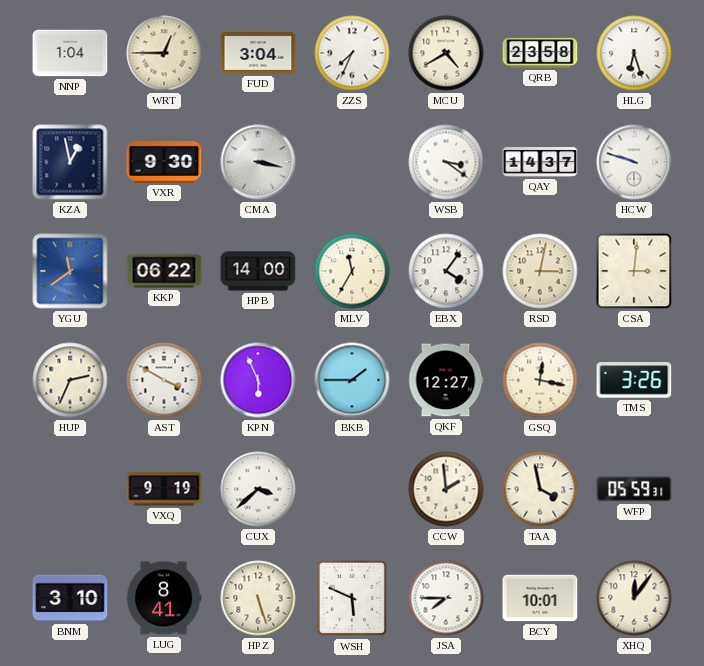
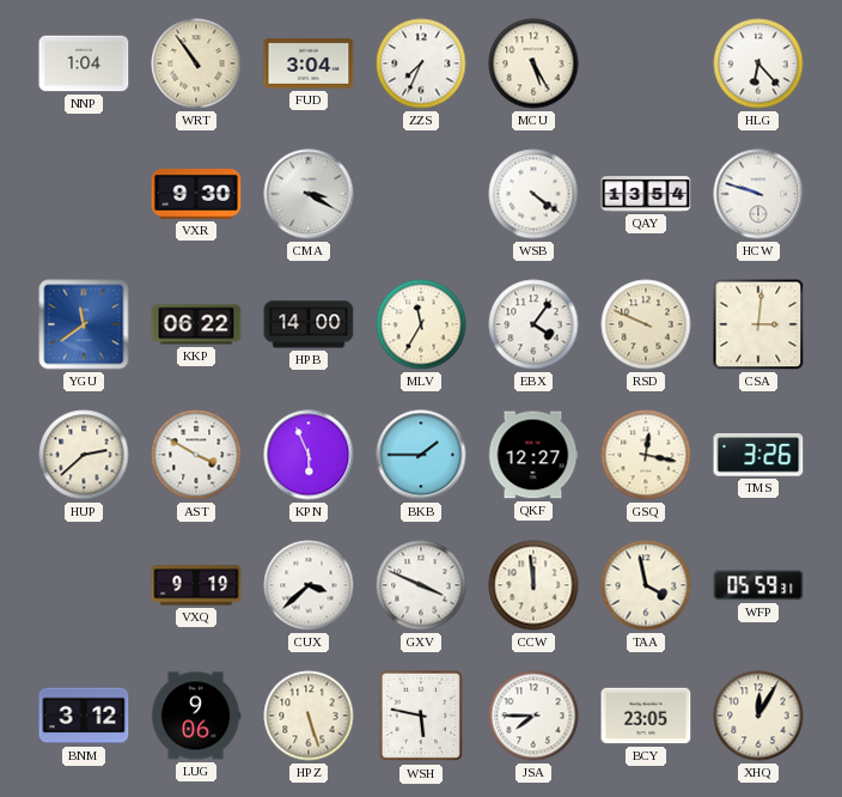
WRT: 12:45 -> 10:54 (196, 63)
MCU: 4:40 -> 5:25 (533, 63)
QRB: 23:58 -> none (540, 53)
HLG: 6:27 -> 6:23 (758, 63)
KZA: 12:58 -> none (70, 162)
CMA: 3:17 -> 3:20 (309, 194)
WSB: 3:21 -> 4:21 (533, 194)
QAY: 14:37 -> 13:54 (646, 194)
RSD: 3:02 -> 9:49 (646, 324)
HUP: 2:34 -> 2:38 (84, 455)
GXV: none -> 3:49 (421, 585)
CCW: 1:59 -> 11:59 (533, 585)
BNM: 3:10 -> 3:12 (84, 716)
LUG: 8:41 -> 9:06 (196, 716)
WSH: 5:49 -> 5:47 (421, 716)
BCY: 10:01 -> 23:05 (646, 716)
XHQ: 12:06 -> 12:05 (758, 716)
